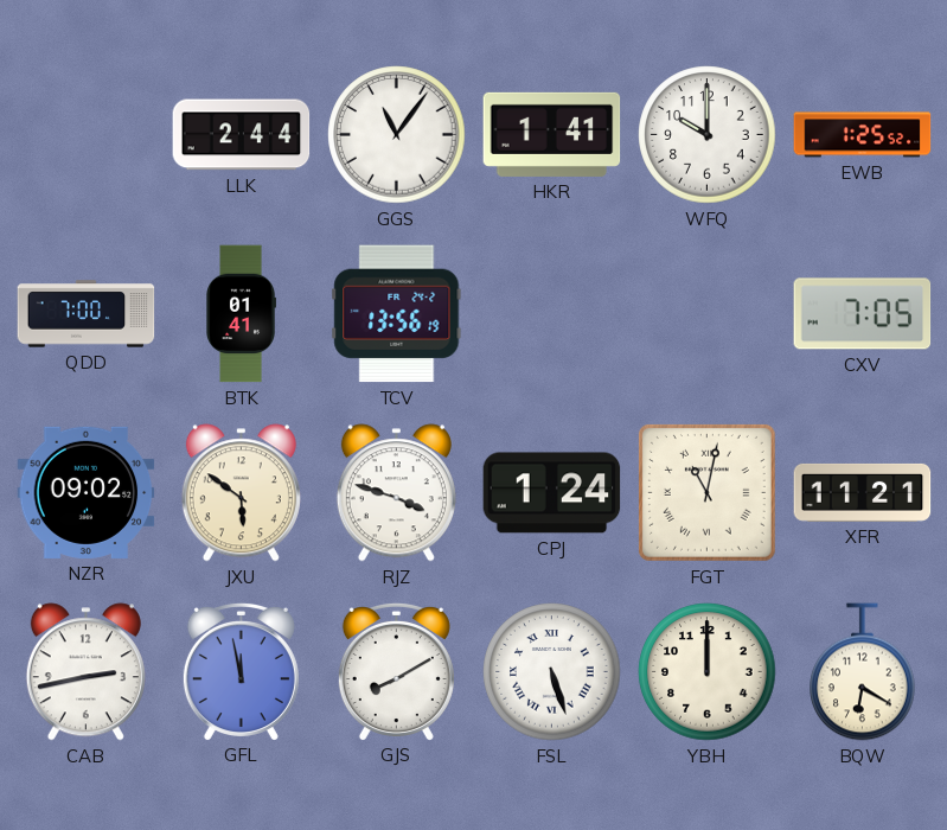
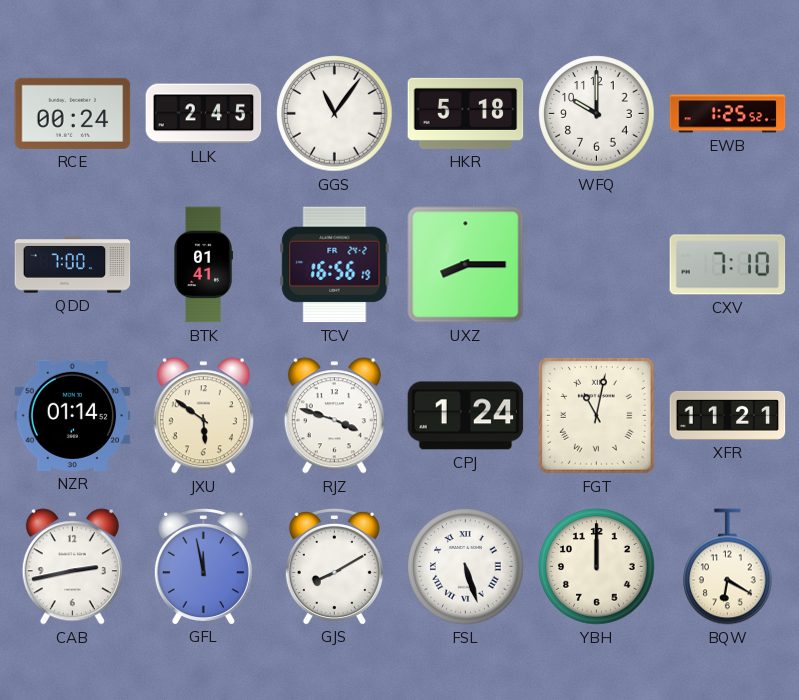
RCE: none -> 00:24 (73, 113)
LLK: 2:44 -> 2:45 (204, 114)
HKR: 1:41 -> 5:18 (466, 113)
TCV: 13:56 -> 16:56 (335, 265)
UXZ: none -> 8:15 (466, 265)
CXV: 7:05 -> 7:10 (728, 265)
NZR: 09:02 -> 01:14 (73, 415)
